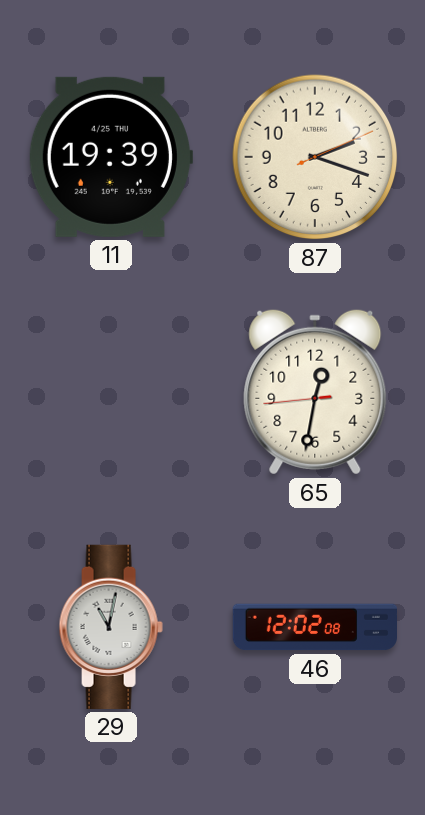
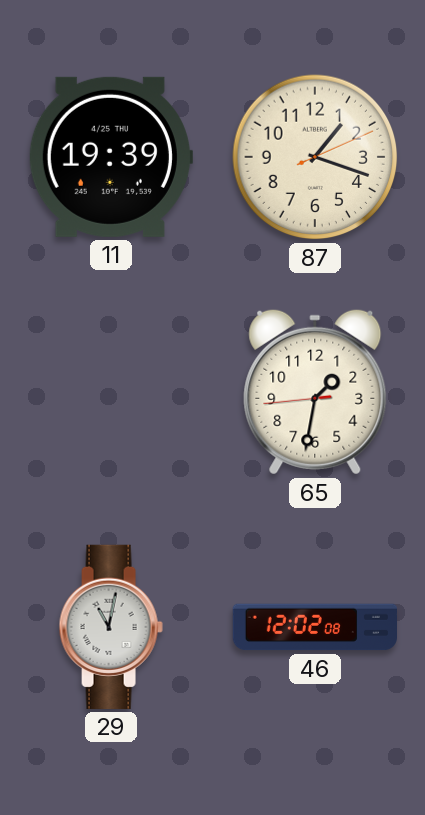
87: 2:18 -> 1:18 (315, 157)
65: 12:31 -> 1:31 (315, 392)
